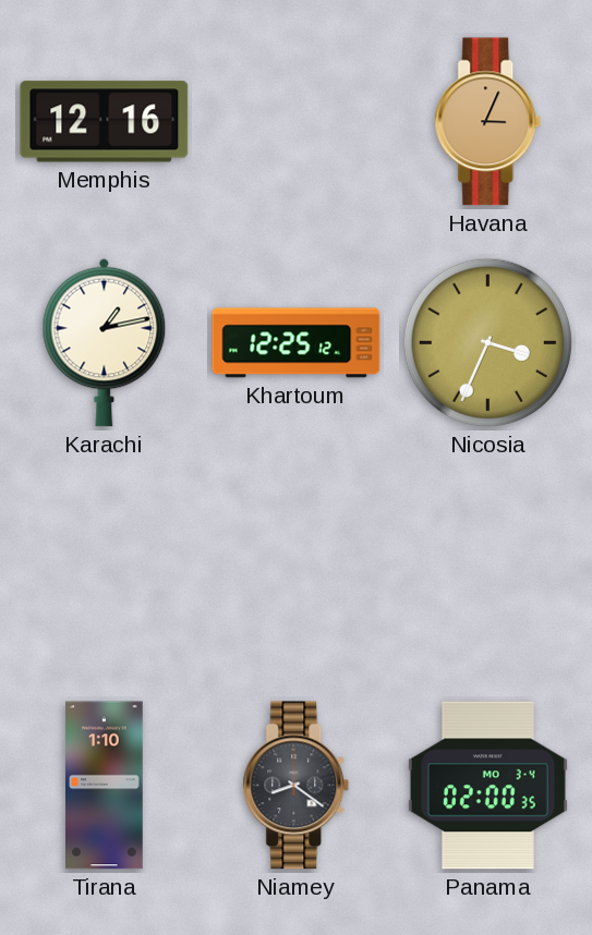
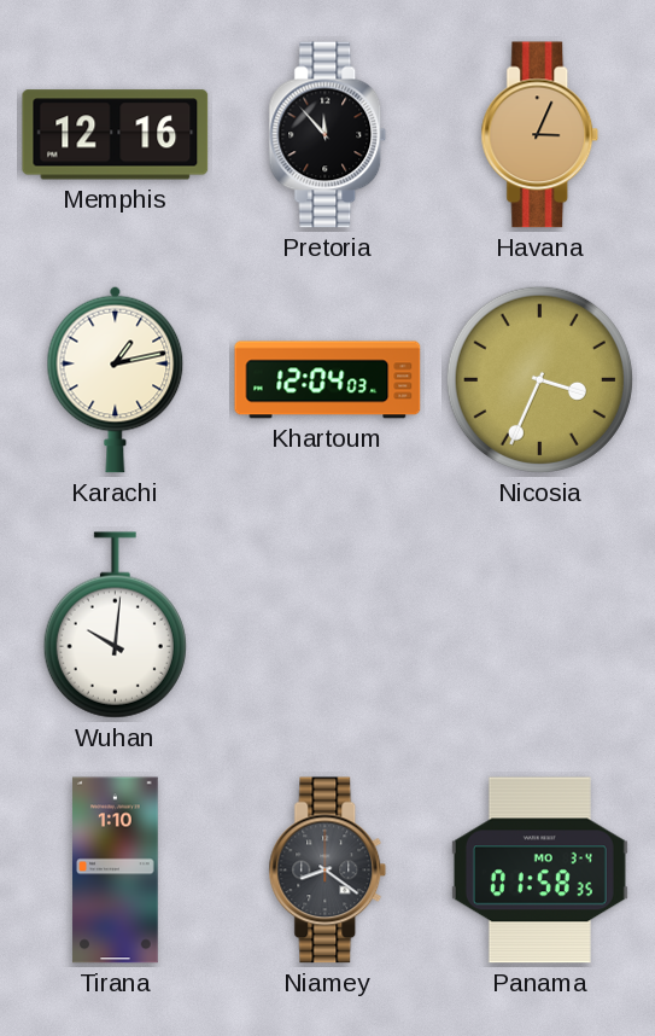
Pretoria: none -> 11:53 (328, 135)
Khartoum: 12:25 -> 12:04 (328, 380)
Wuhan: none -> 10:01 (115, 625)
Panama: 02:00 -> 01:58 (539, 871)
